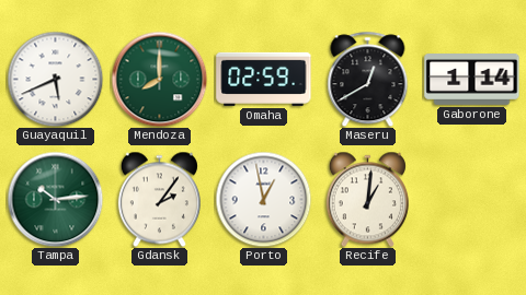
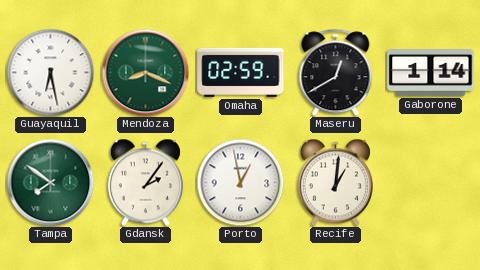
Guayaquil: 5:41 -> 6:28 (50, 72)
Mendoza: 8:00 -> 8:19 (145, 72)
Tampa: 10:14 -> 7:51 (50, 182)
